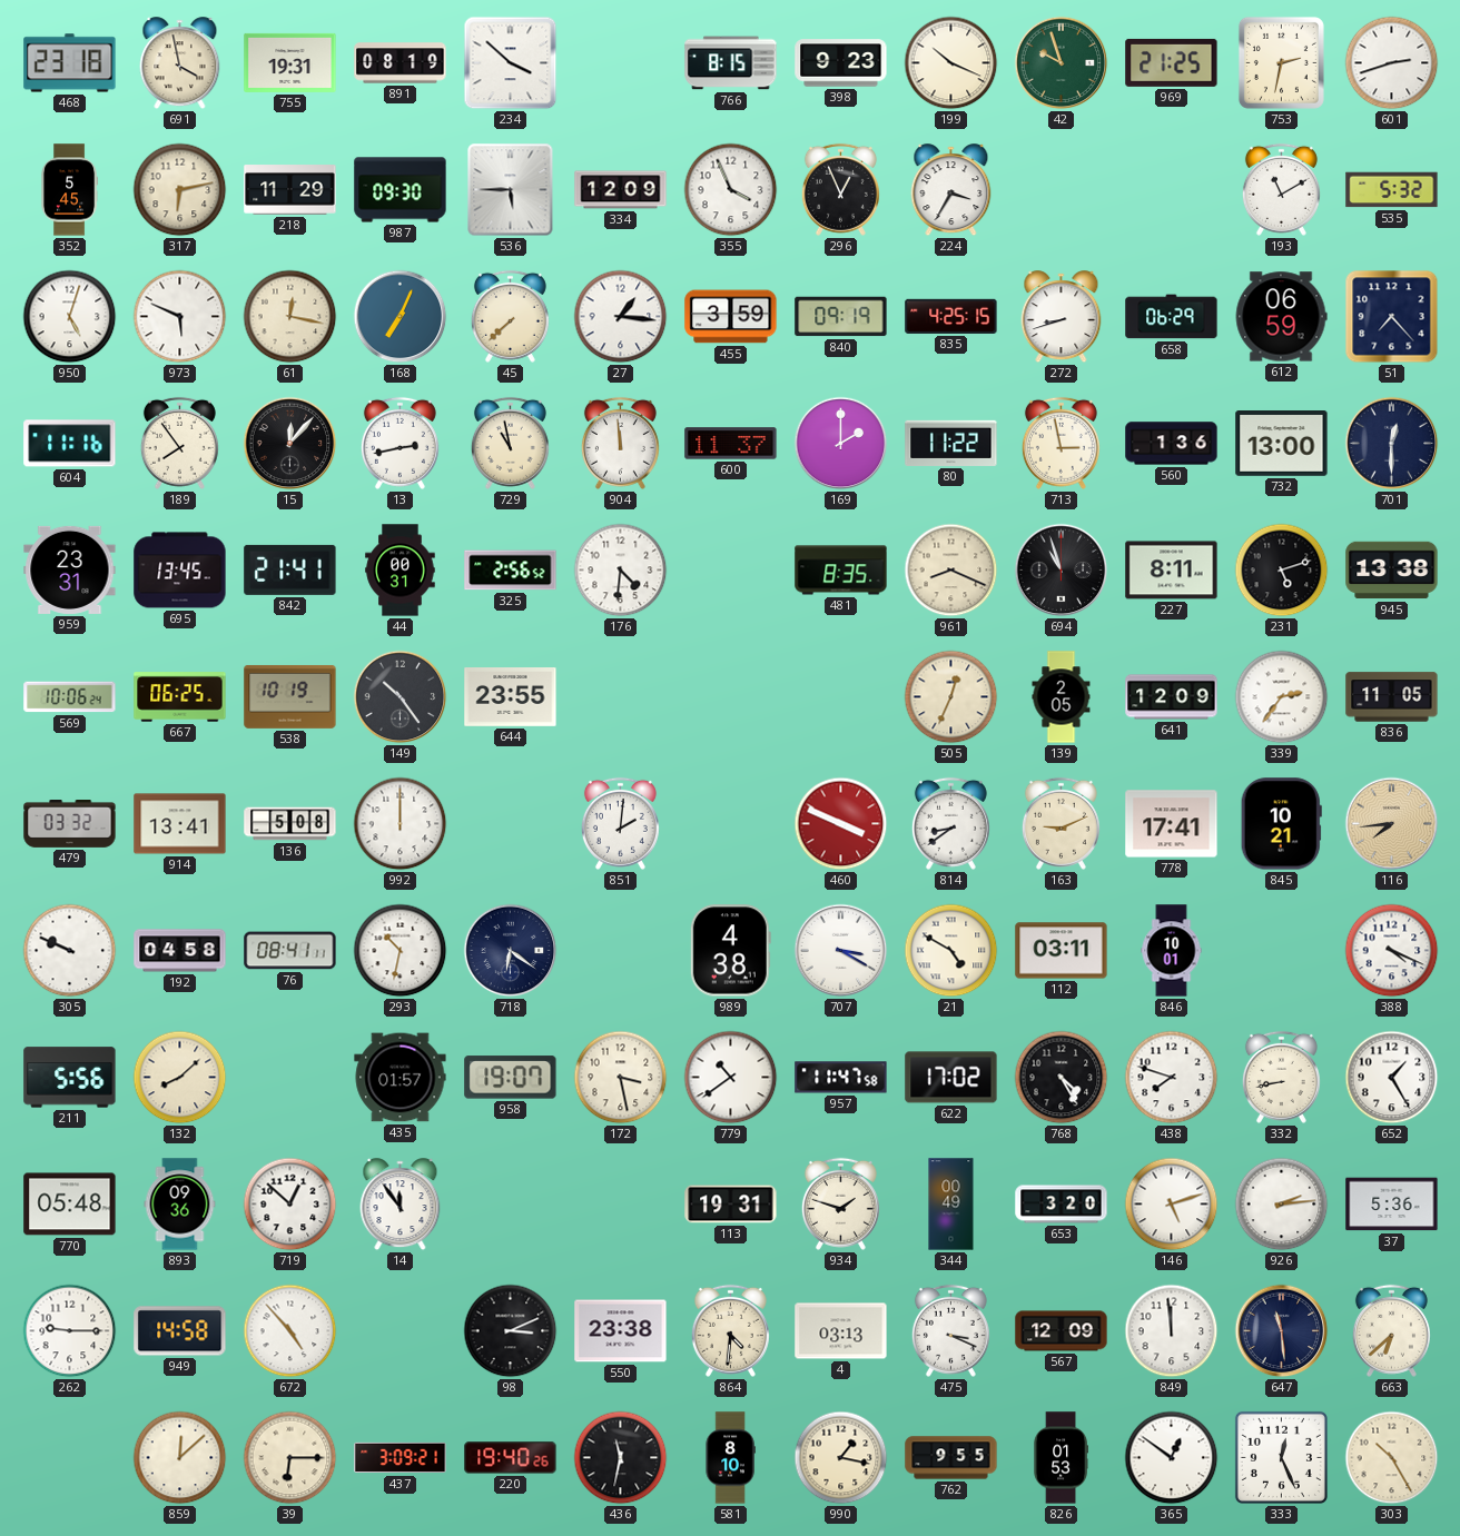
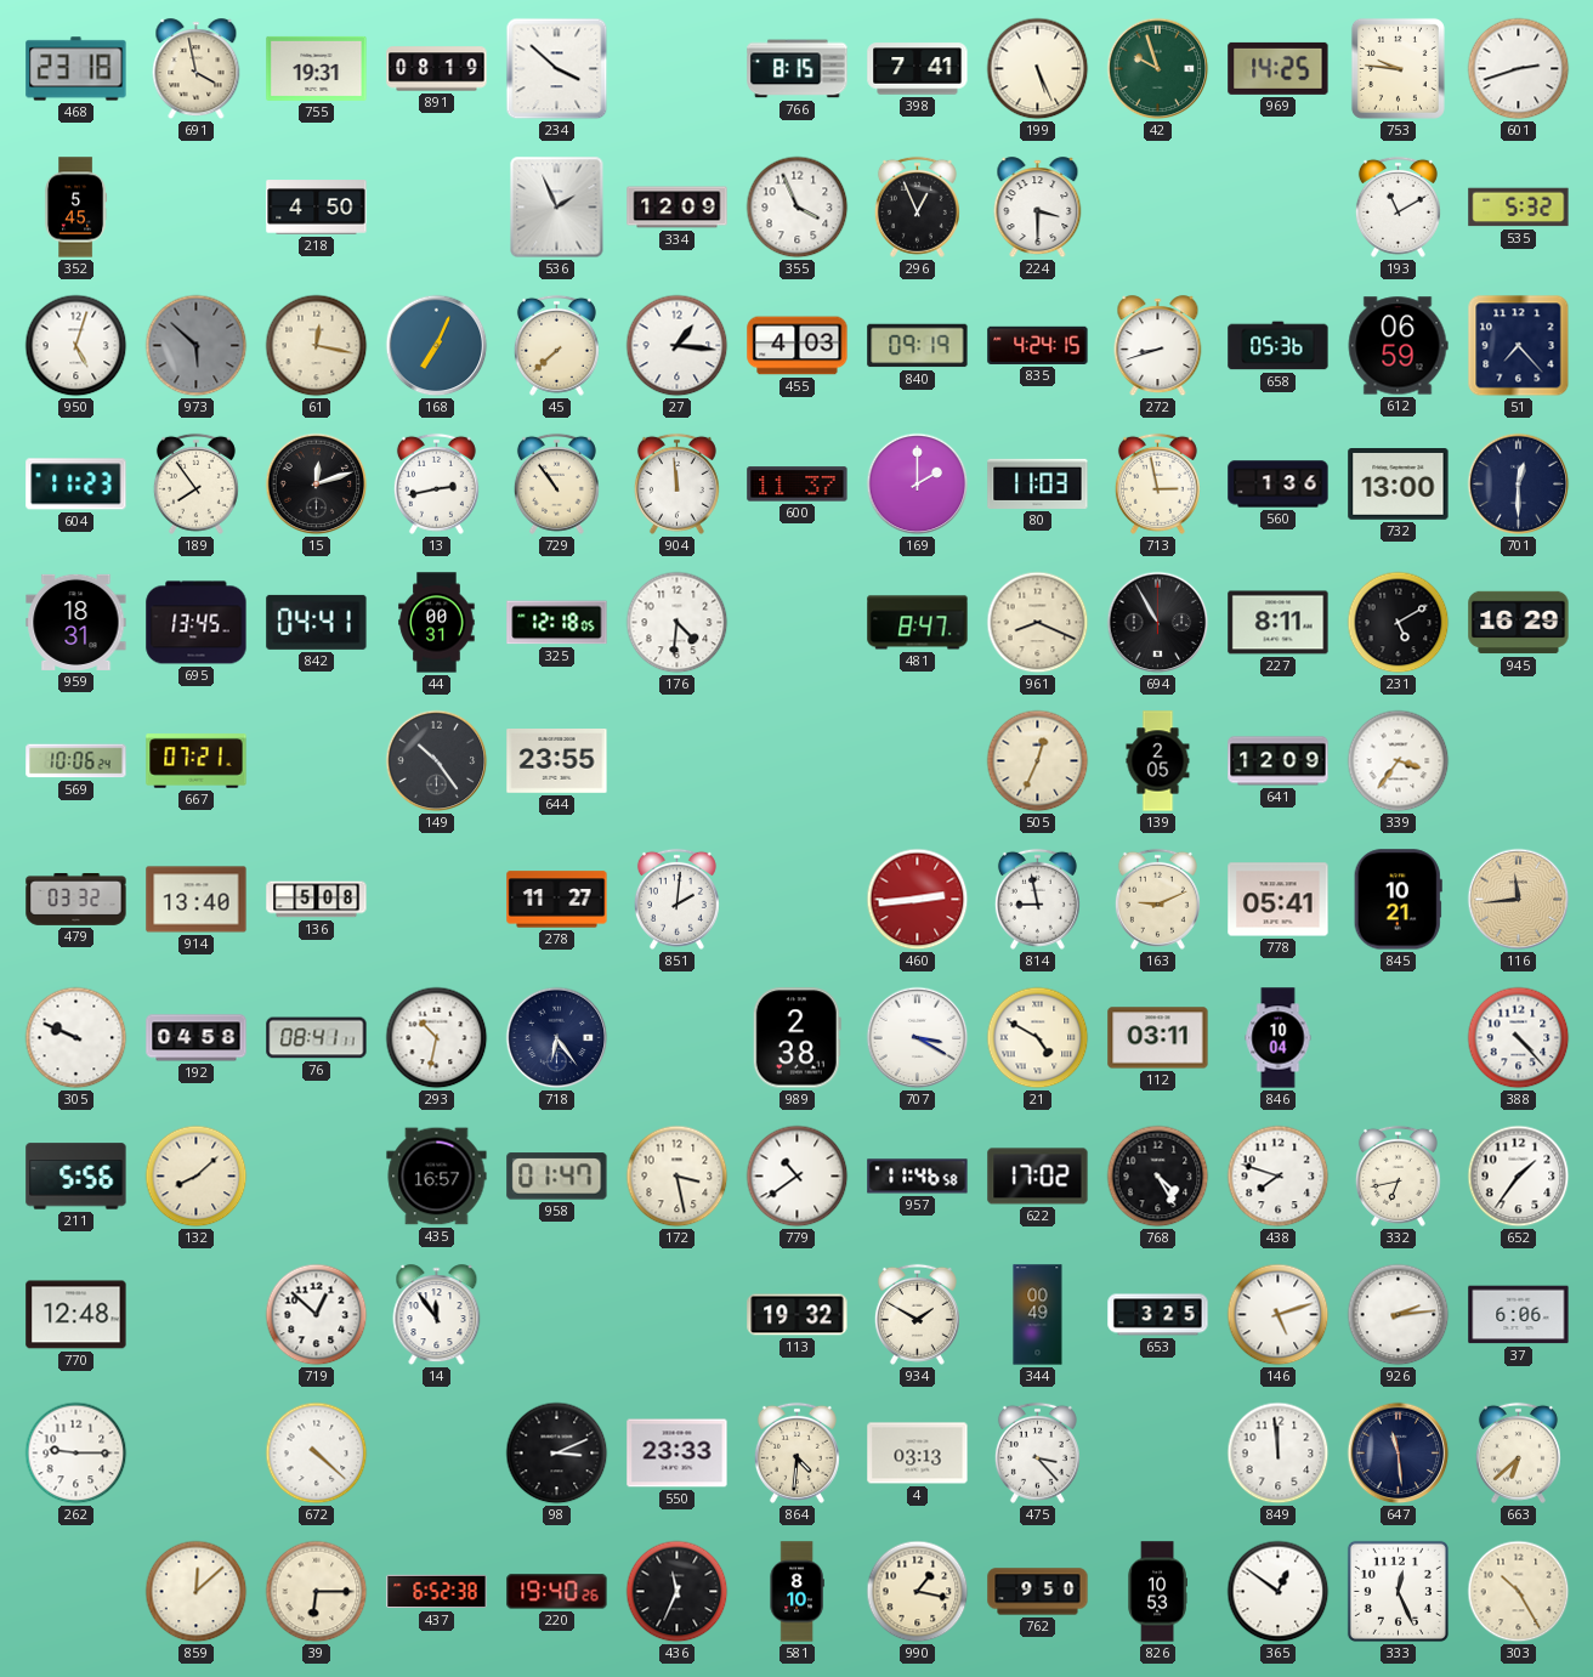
398: 9:23 -> 7:41 (918, 69)
199: 10:19 -> 5:26 (1038, 69)
969: 21:25 -> 14:25 (1279, 68)
753: 2:32 -> 9:46 (1398, 68)
317: 6:13 -> none (180, 190)
218: 11:29 -> 4:50 (317, 208)
987: 09:30 -> none (401, 190)
536: 5:45 -> 1:56 (557, 208)
224: 3:35 -> 3:30 (1038, 208)
973: 5:49 -> 5:52 (197, 346)
973 dial: white -> grey (197, 346)
455: 3:59 -> 4:03 (798, 346)
835: 4:25 -> 4:24 (1038, 345)
658: 06:29 -> 05:36 (1279, 346)
604: 11:16 -> 11:23 (76, 485)
15: 12:07 -> 12:12 (317, 485)
729: 10:58 -> 10:54 (556, 483)
80: 11:22 -> 11:03 (1038, 483)
959: 23:31 -> 18:31 (76, 622)
842: 21:41 -> 04:41 (317, 622)
325: 2:56 -> 12:18 (557, 623)
481: 8:35 -> 8:47 (918, 623)
694: 10:57 -> 10:55 (1158, 623)
231: 5:12 -> 5:10 (1399, 623)
945: 13:38 -> 16:29 (1519, 623)
667: 06:25 -> 07:21 (197, 761)
538: 10:19 -> none (290, 696)
339: 2:36 -> 3:36 (1399, 761)
836: 11:05 -> none (1392, 697)
914: 13:41 -> 13:40 (197, 900)
992: 12:00 -> none (401, 824)
278: none -> 11:27 (557, 900)
460: 3:49 -> 2:44 (918, 900)
814: 8:39 -> 8:58 (1037, 899)
778: 17:41 -> 05:41 (1279, 900)
116: 7:44 -> 11:44 (1519, 900)
718: 6:21 -> 6:24 (557, 1038)
989: 4:38 -> 2:38 (796, 1038)
846: 10:01 -> 10:04 (1279, 1038)
388: 4:19 -> 4:23 (1519, 1038)
435: 01:57 -> 16:57 (437, 1177)
958: 19:07 -> 01:47 (557, 1177)
957: 11:47 -> 11:46 (918, 1177)
332: 8:43 -> 6:43 (1398, 1175)
652: 1:25 -> 1:36 (1519, 1177)
770: 05:48 -> 12:48 (76, 1315)
893: 09:36 -> none (180, 1205)
113: 19:31 -> 19:32 (798, 1315)
934: 1:48 -> 1:50 (917, 1314)
653: 3:20 -> 3:25 (1158, 1315)
37: 5:36 -> 6:06 (1519, 1315)
949: 14:58 -> none (180, 1331)
672: 4:53 -> 4:22 (317, 1454)
550: 23:38 -> 23:33 (678, 1454)
475: 3:19 -> 3:23 (1037, 1452)
567: 12:09 -> none (1062, 1331)
437: 3:09 -> 6:52 (437, 1592)
436: 11:32 -> 11:34 (678, 1592)
762: 9:55 -> 9:50 (1038, 1592)
826: 01:53 -> 10:53 (1157, 1592)
